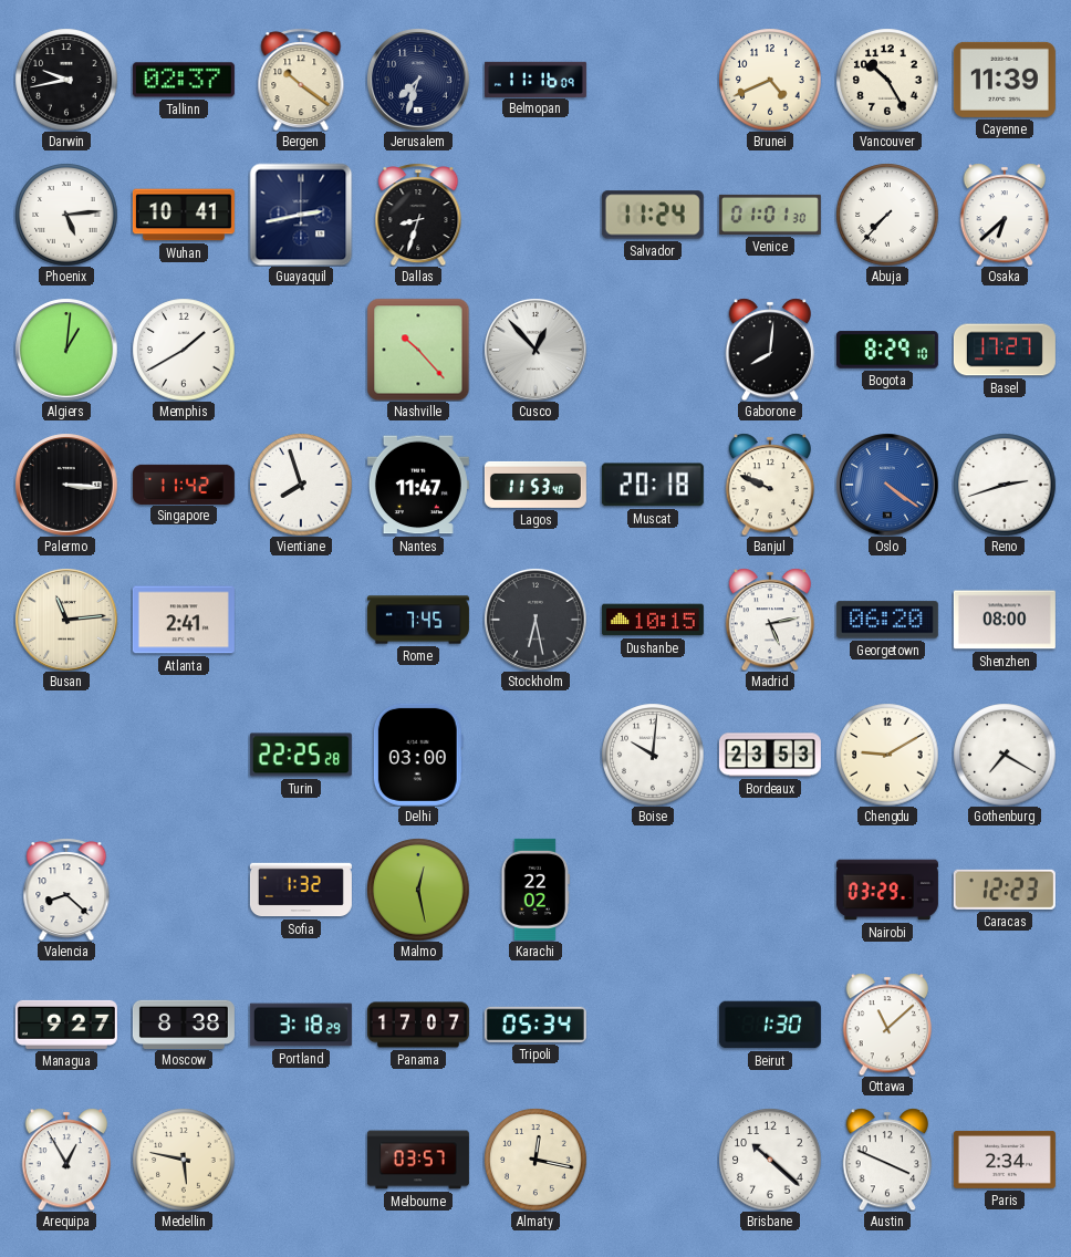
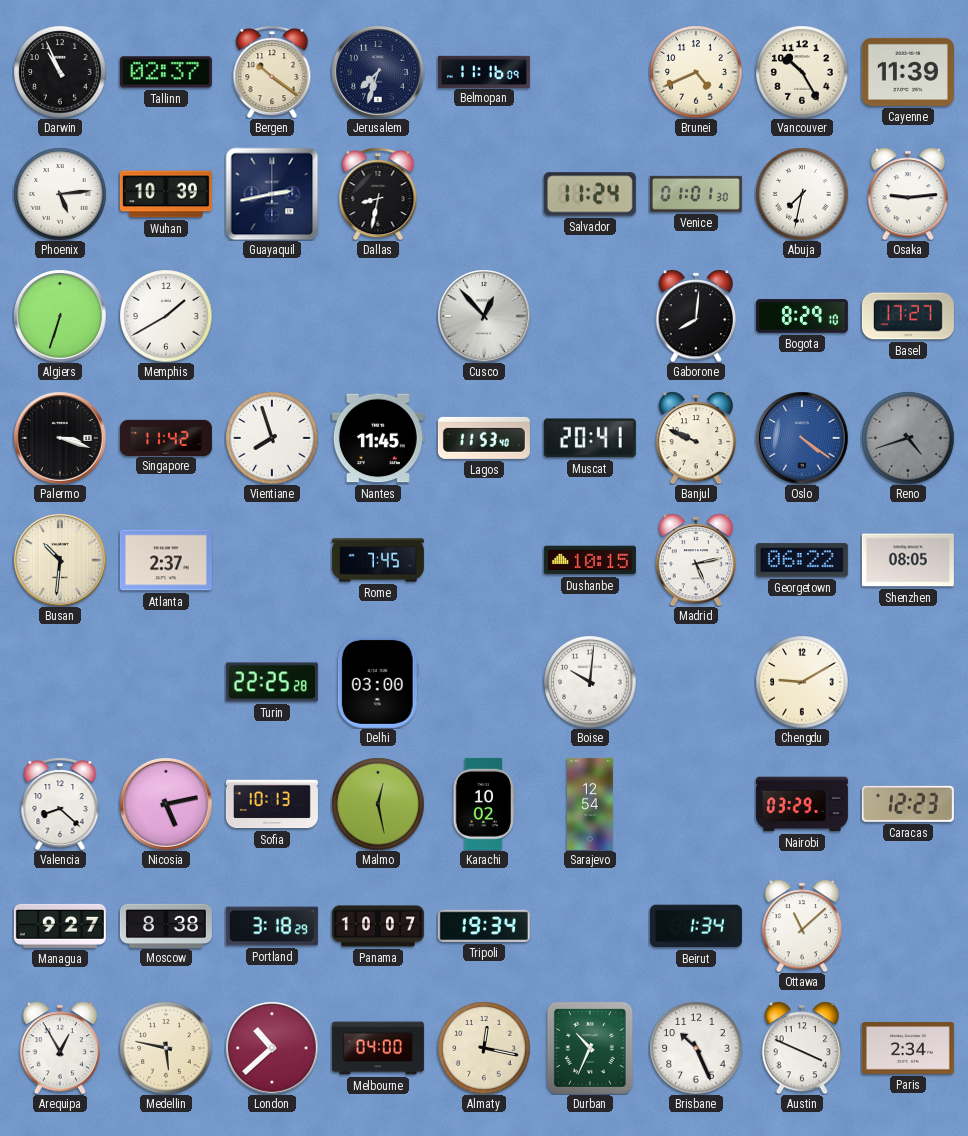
Darwin: 9:43 -> 10:56 (60, 72)
Wuhan: 10:41 -> 10:39 (166, 194)
Dallas: 8:33 -> 8:32 (378, 194)
Abuja: 7:37 -> 7:32 (802, 194)
Osaka: 6:38 -> 9:14 (908, 194)
Algiers: 1:01 -> 6:33 (60, 316)
Nashville: 10:23 -> none (418, 350)
Palermo: 3:16 -> 3:18 (60, 438)
Nantes: 11:47 -> 11:45 (378, 438)
Muscat: 20:18 -> 20:41 (590, 438)
Reno: 2:42 -> 4:42 (908, 438)
Reno dial: white -> grey (908, 438)
Busan: 11:14 -> 10:31 (60, 560)
Atlanta: 2:41 -> 2:37 (166, 560)
Stockholm: 6:28 -> none (535, 620)
Georgetown: 06:20 -> 06:22 (802, 560)
Shenzhen: 08:00 -> 08:05 (908, 560)
Bordeaux: 23:53 -> none (770, 755)
Gothenburg: 7:20 -> none (1005, 755)
Nicosia: none -> 5:13 (166, 804)
Sofia: 1:32 -> 10:13 (272, 804)
Karachi: 22:02 -> 10:02 (484, 804)
Sarajevo: none -> 12:54 (591, 804)
Panama: 17:07 -> 10:07 (378, 926)
Tripoli: 05:34 -> 19:34 (484, 926)
Beirut: 1:30 -> 1:34 (696, 926)
London: none -> 10:38 (272, 1048)
Melbourne: 03:57 -> 04:00 (378, 1048)
Durban: none -> 10:34 (590, 1048)
Brisbane: 10:22 -> 10:26 (696, 1048)
